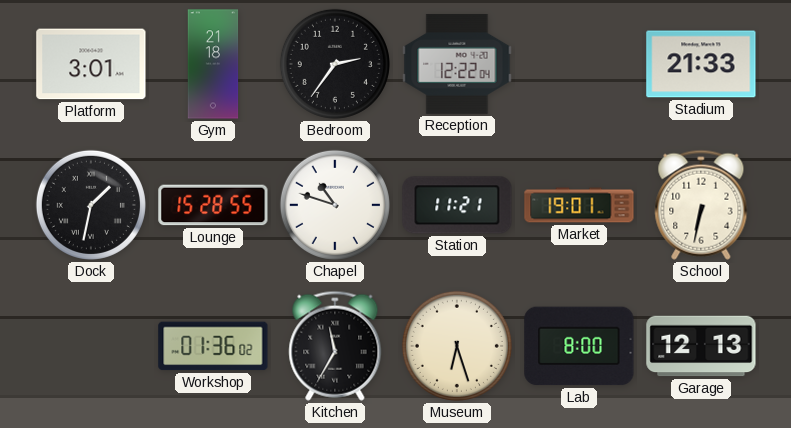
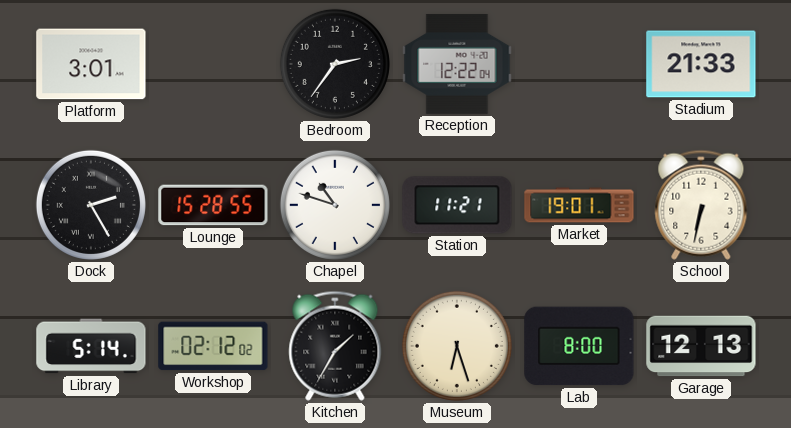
Gym: 21:18 -> none (213, 64)
Dock: 1:32 -> 2:25 (91, 205)
Library: none -> 5:14 (91, 346)
Workshop: 01:36 -> 02:12 (213, 346)
Kitchen: 11:35 -> 1:35 (335, 346)
